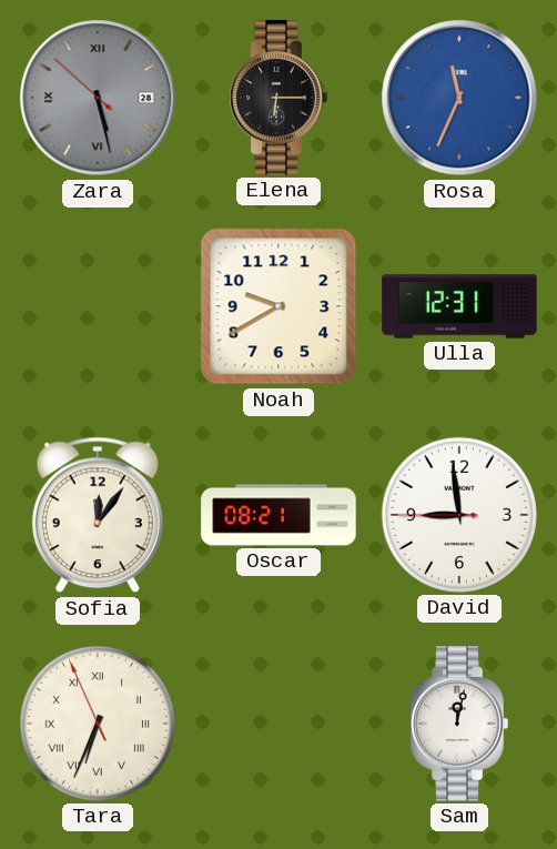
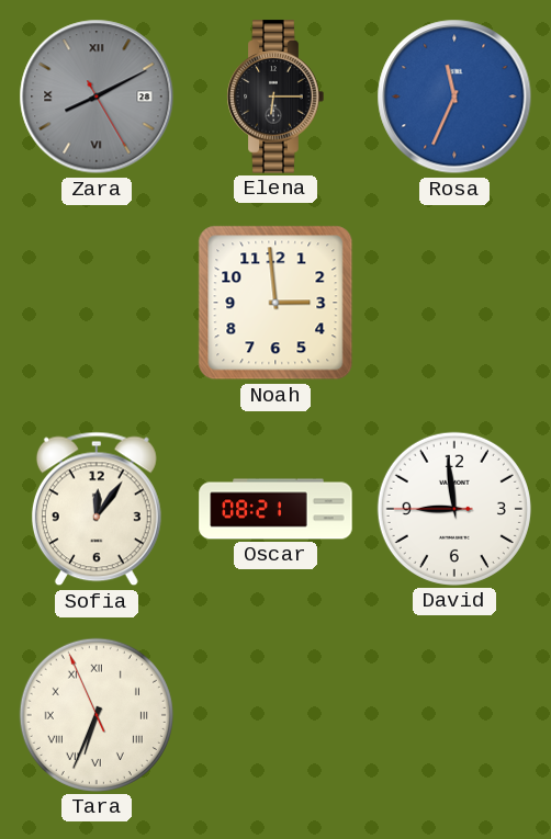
Zara: 5:27 -> 8:10 (97, 97)
Noah: 9:40 -> 2:59 (275, 303)
Ulla: 12:31 -> none (459, 306)
Sam: 12:02 -> none (459, 724)
